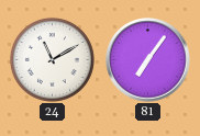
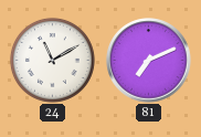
81: 7:06 -> 7:11 (149, 61)
